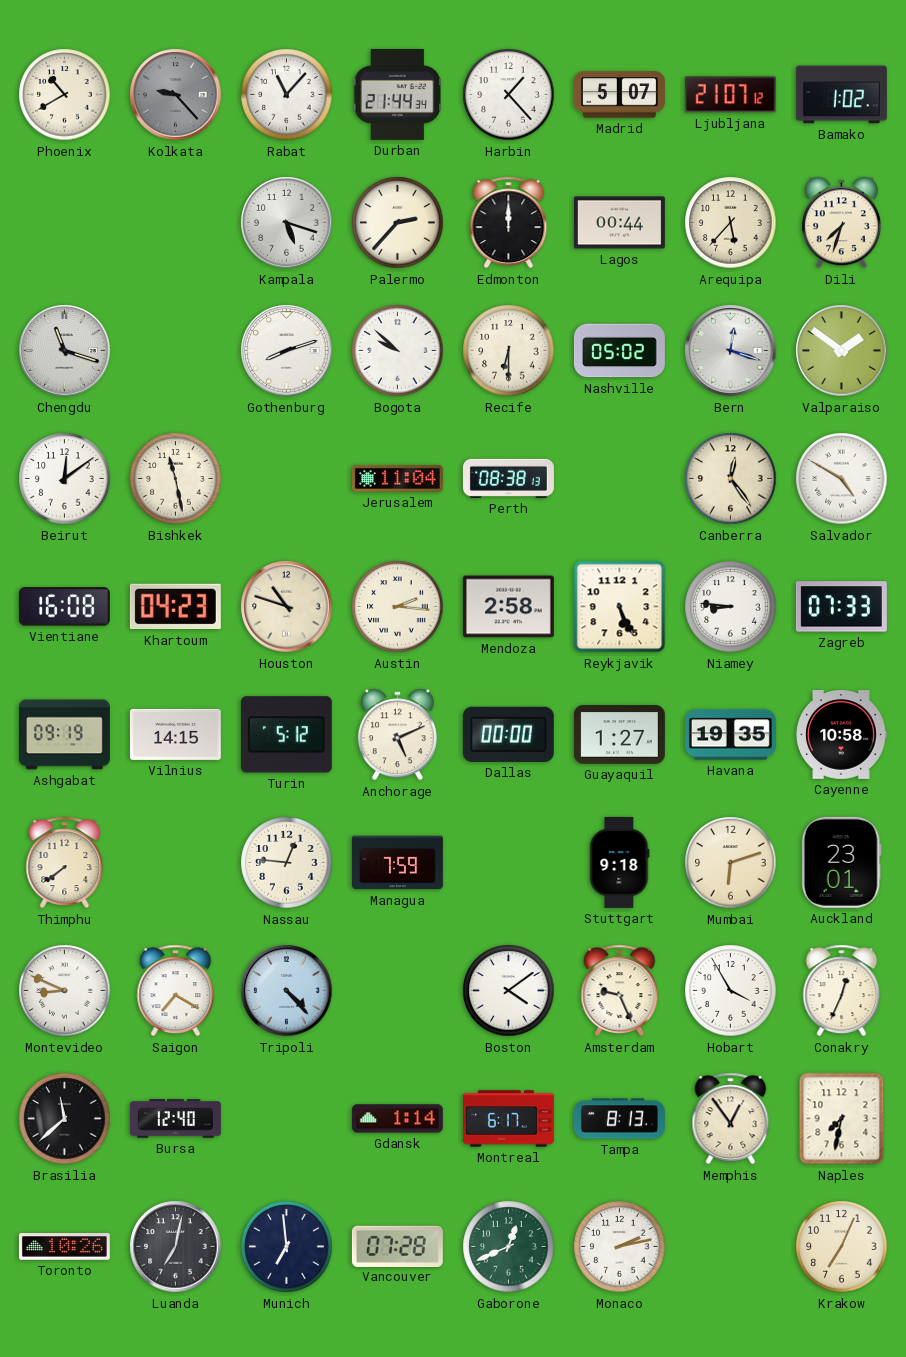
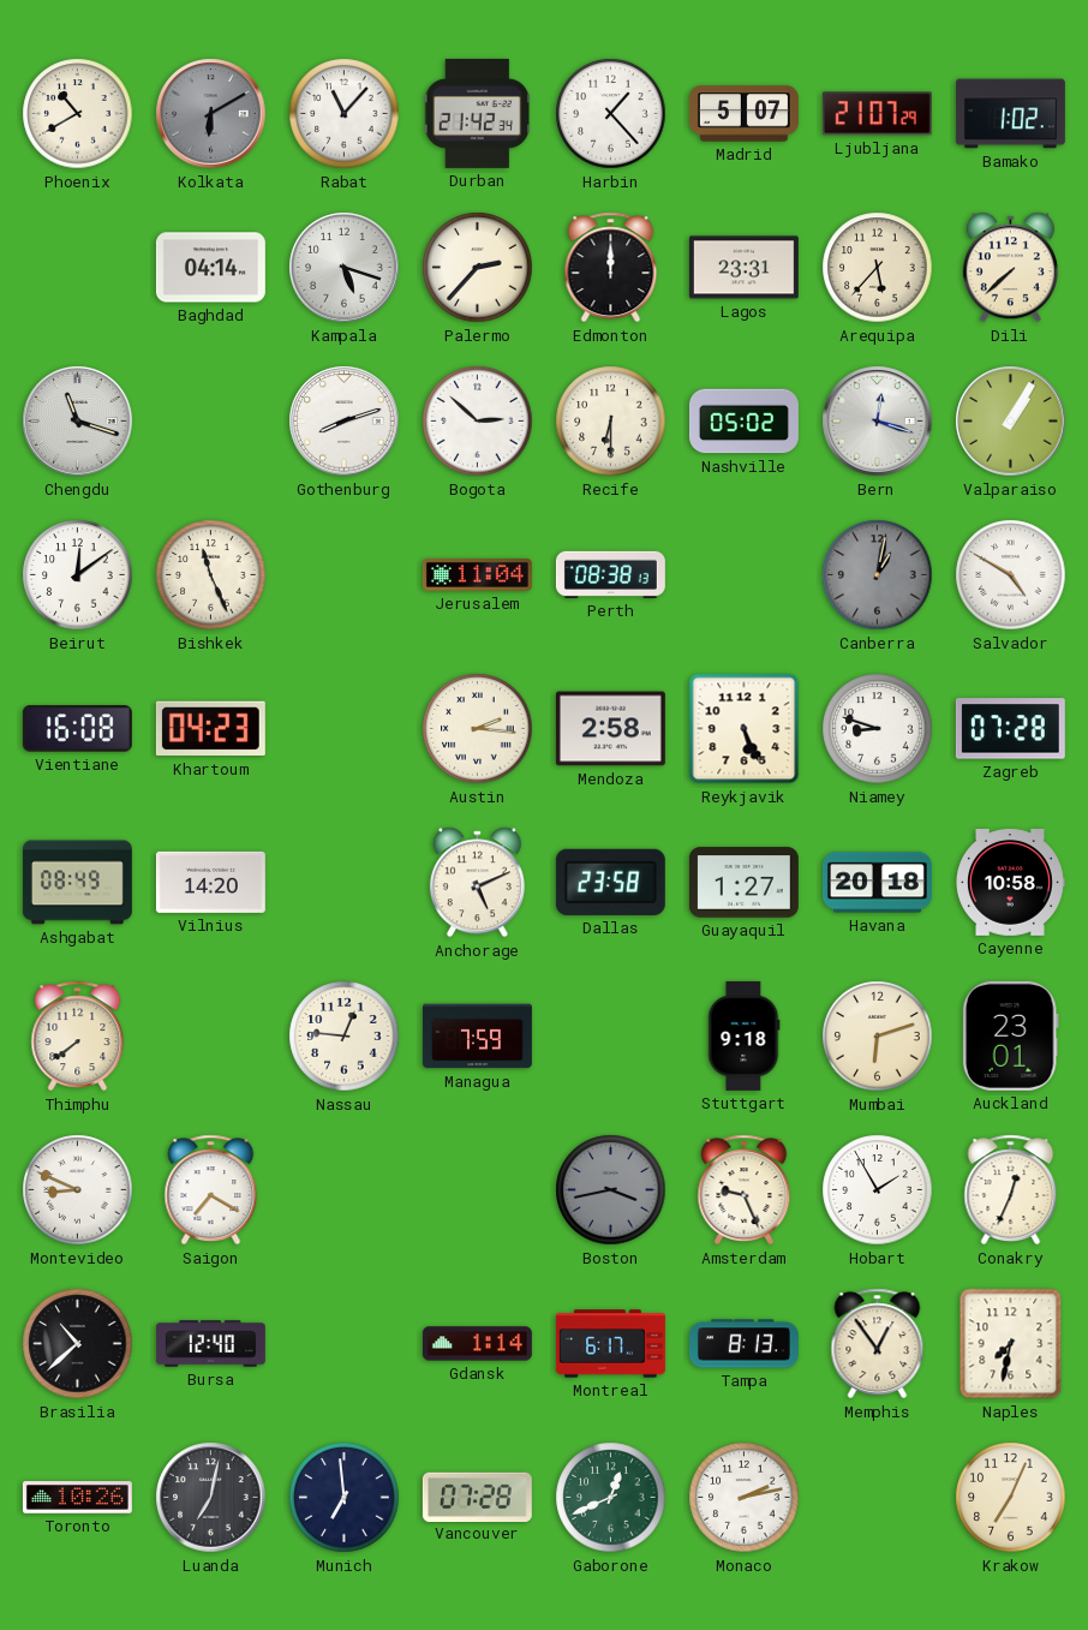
Kolkata: 9:23 -> 6:10 (211, 114)
Durban: 21:44 -> 21:42 (477, 113)
Ljubljana: 21:07:12 -> 21:07:29 (877, 114)
Baghdad: none -> 04:14 (210, 268)
Lagos: 00:44 -> 23:31 (743, 268)
Dili: 7:33 -> 7:38 (1010, 268)
Bogota: 9:52 -> 2:52 (478, 422)
Valparaiso: 1:51 -> 1:05 (1011, 422)
Bishkek: 11:28 -> 11:26 (211, 575)
Canberra: 12:24 -> 1:02 (878, 575)
Canberra dial: cream -> grey (878, 575)
Houston: 10:48 -> none (287, 607)
Niamey: 8:46 -> 8:48 (878, 729)
Zagreb: 07:33 -> 07:28 (1010, 729)
Ashgabat: 09:19 -> 08:49 (77, 883)
Vilnius: 14:15 -> 14:20 (210, 882)
Turin: 5:12 -> none (286, 735)
Dallas: 00:00 -> 23:58 (610, 882)
Havana: 19:35 -> 20:18 (877, 883)
Tripoli: 4:23 -> none (287, 991)
Boston: 4:09 -> 3:43 (611, 1190)
Boston dial: white -> grey (611, 1190)
Hobart: 3:55 -> 1:55 (878, 1190)
Brasilia: 11:38 -> 10:38 (78, 1344)
